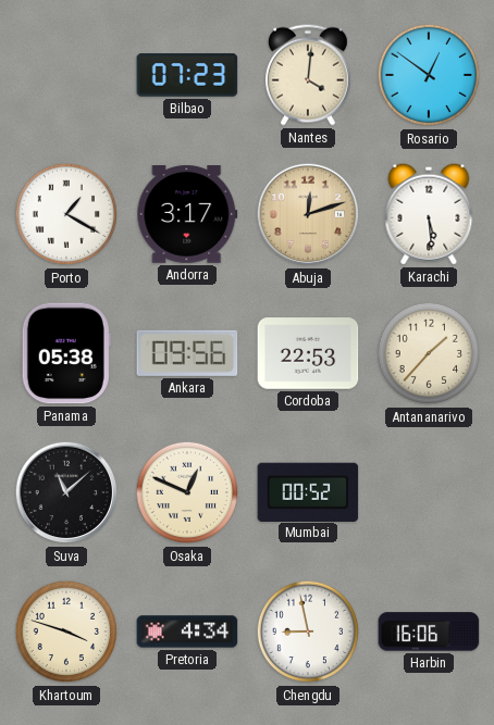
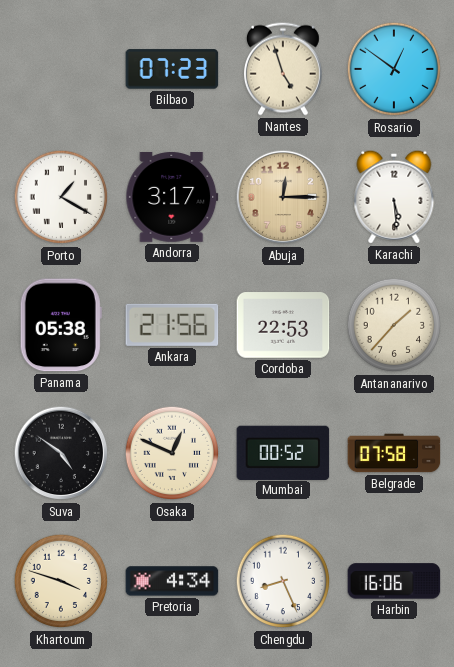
Nantes: 4:01 -> 4:57 (283, 69)
Abuja: 12:12 -> 12:15 (283, 197)
Ankara: 09:56 -> 21:56 (172, 325)
Suva: 11:08 -> 4:51 (61, 453)
Belgrade: none -> 07:58 (394, 453)
Chengdu: 8:58 -> 8:26 (283, 581)
